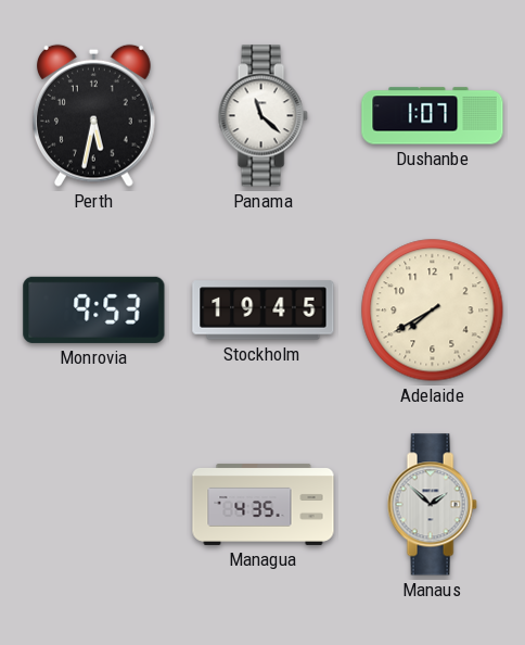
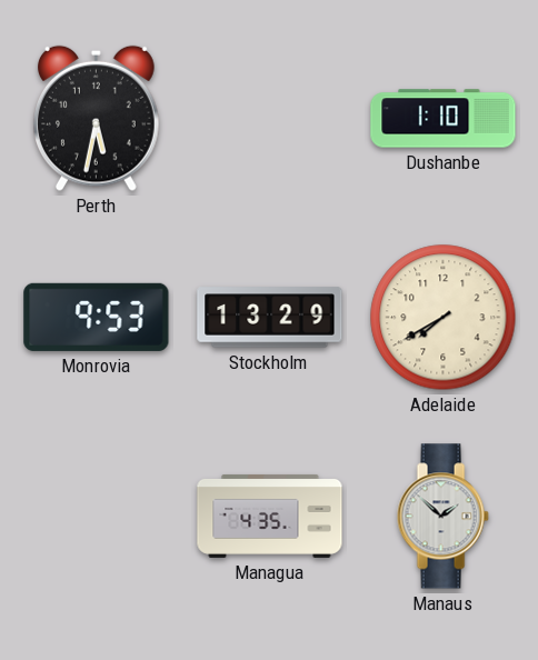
Panama: 11:22 -> none (262, 116)
Dushanbe: 1:07 -> 1:10 (444, 119)
Stockholm: 19:45 -> 13:29 (270, 318)
